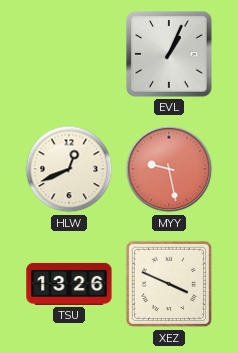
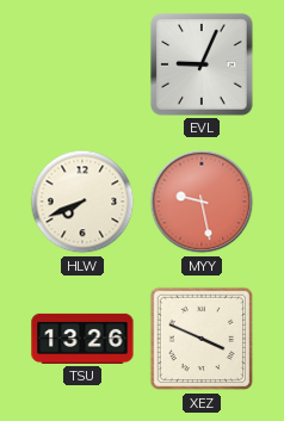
EVL: 1:04 -> 9:04 (202, 64)
HLW: 12:41 -> 7:41 (82, 202)
